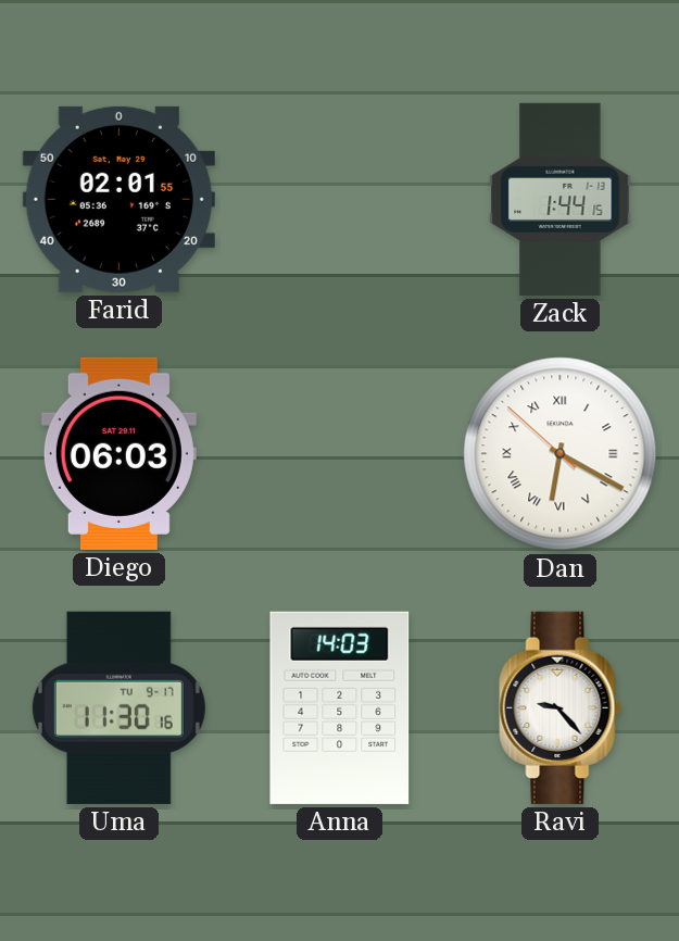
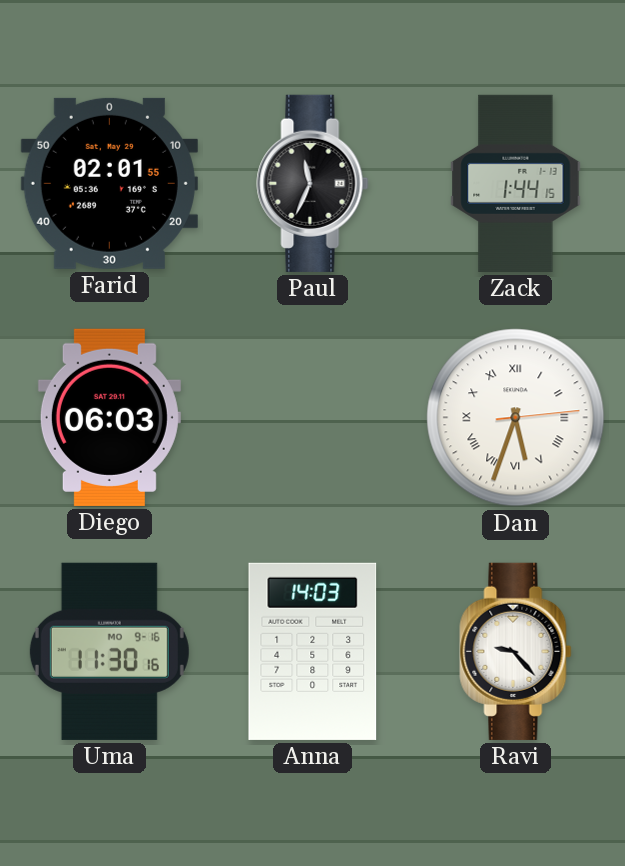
Paul: none -> 11:34 (313, 183)
Dan: 6:19 -> 5:33 (516, 418)
Uma date: TU 9-17 -> MO 9-16 (109, 651)
